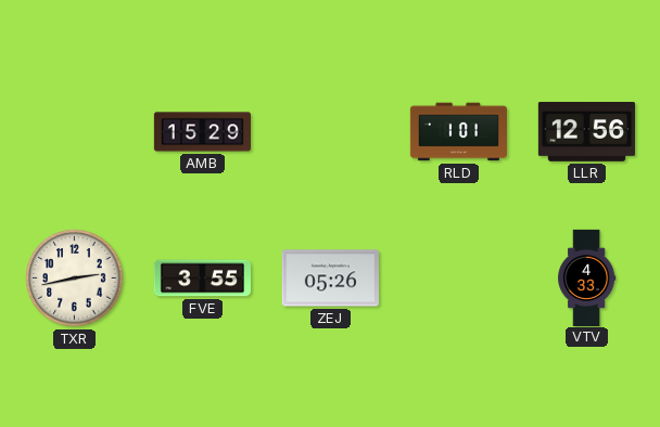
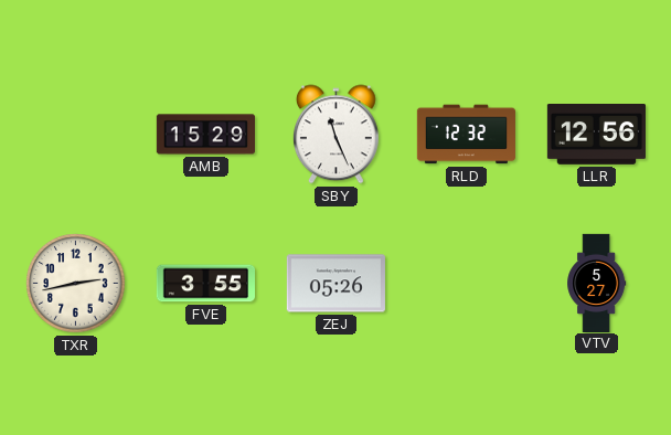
SBY: none -> 11:26 (335, 135)
RLD: 1:01 -> 12:32 (466, 135)
VTV: 4:33 -> 5:27 (597, 283)
